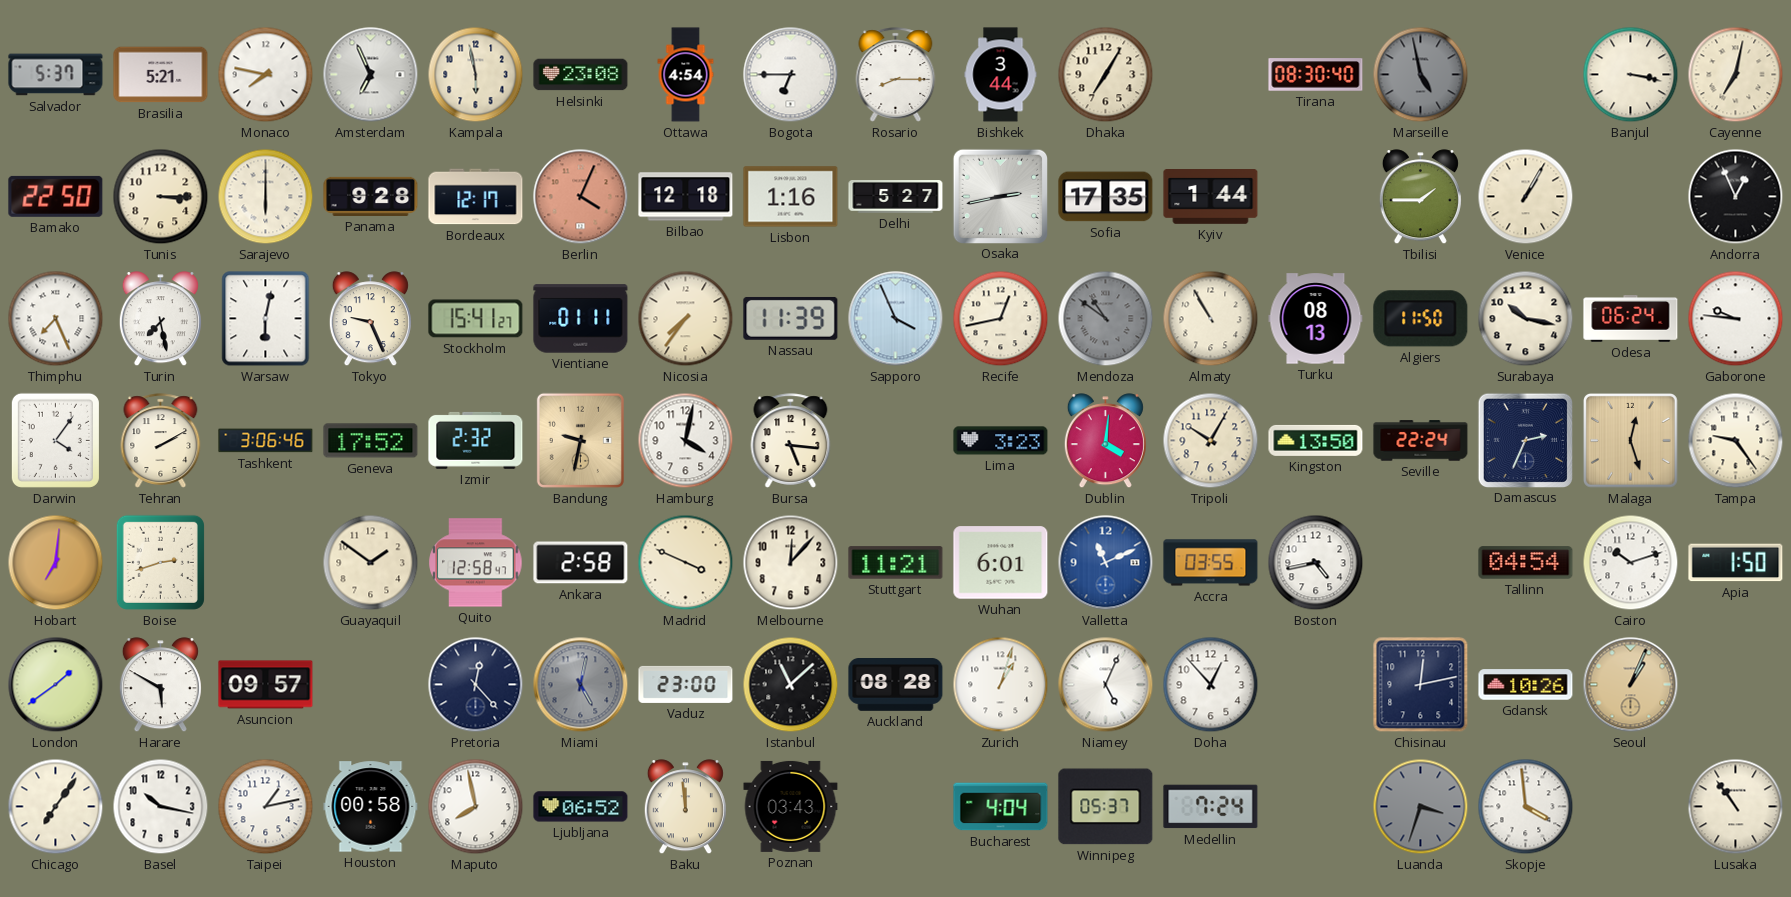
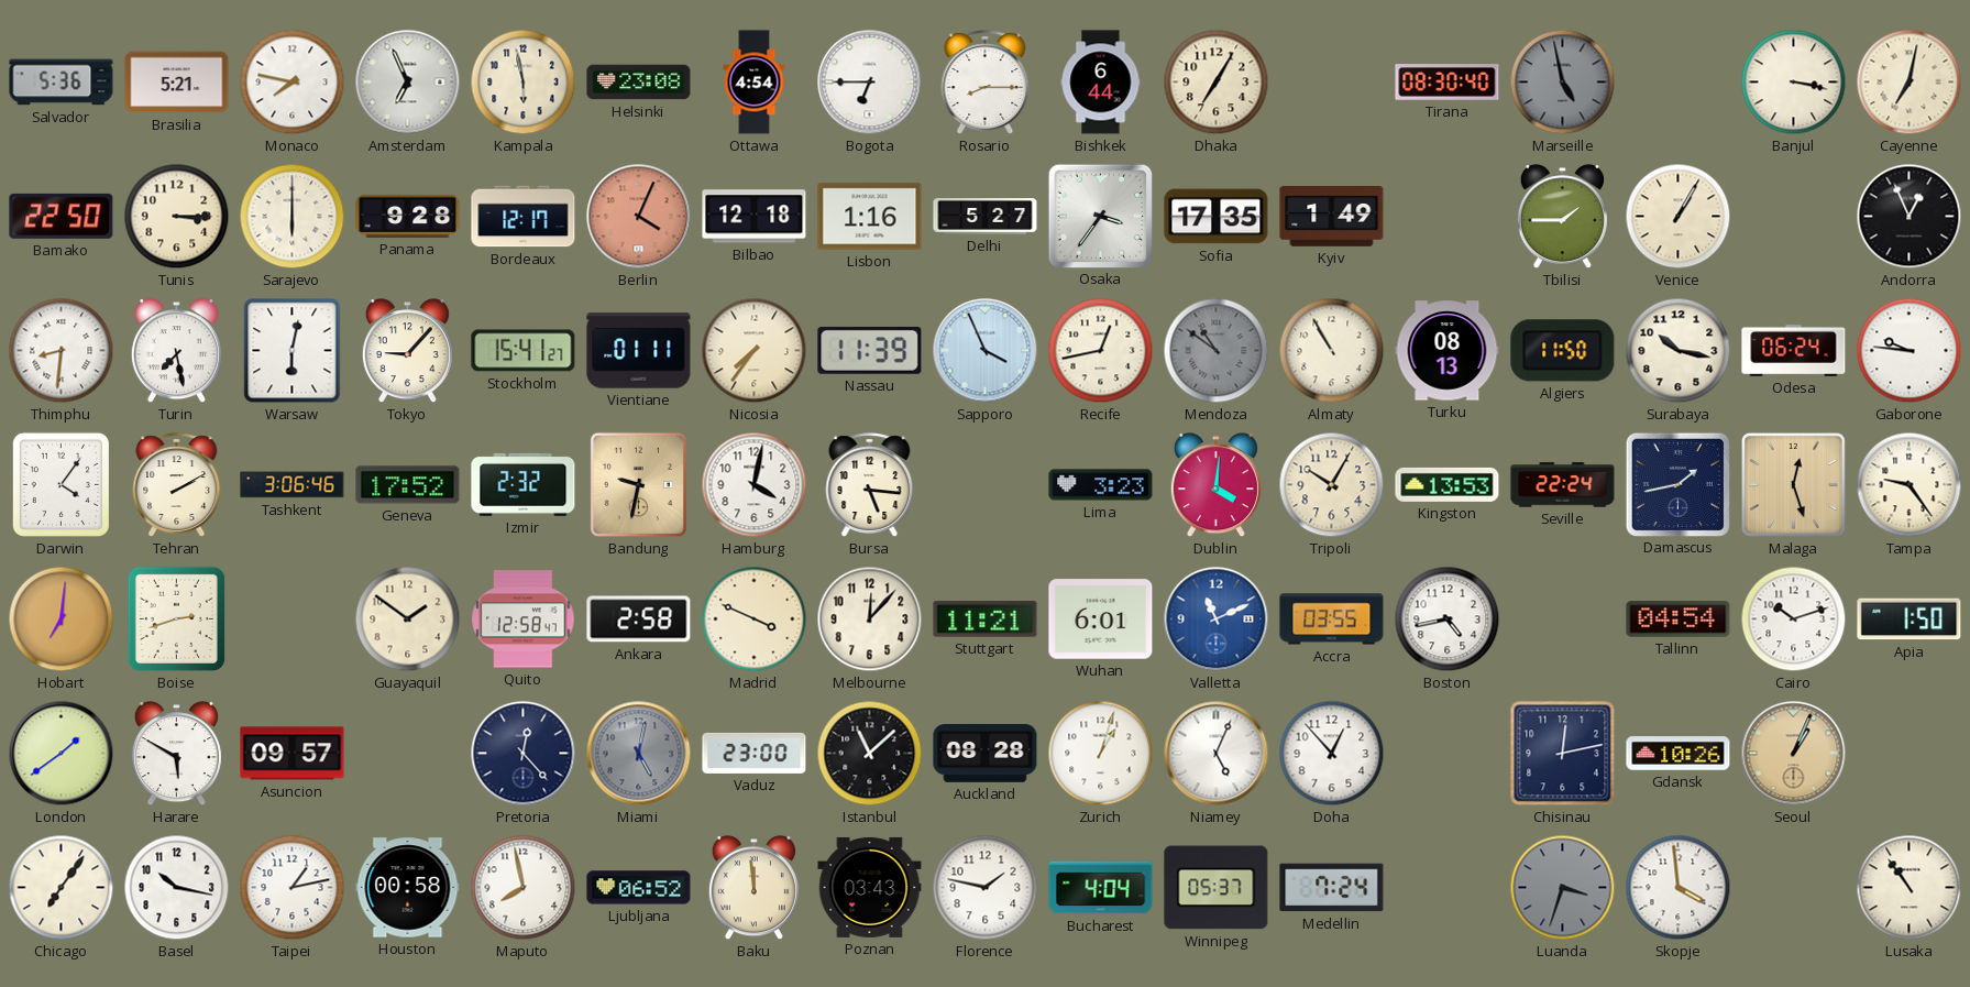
Salvador: 5:37 -> 5:36 (62, 83)
Bishkek: 3:44 -> 6:44 (1101, 83)
Osaka: 2:43 -> 3:36 (1100, 216)
Kyiv: 1:44 -> 1:49 (1332, 217)
Thimphu: 7:26 -> 8:31 (62, 351)
Tokyo: 9:26 -> 9:07 (407, 351)
Kingston: 13:50 -> 13:53 (1448, 484)
Damascus: 2:34 -> 1:43 (1677, 484)
Florence: none -> 1:47 (986, 888)
